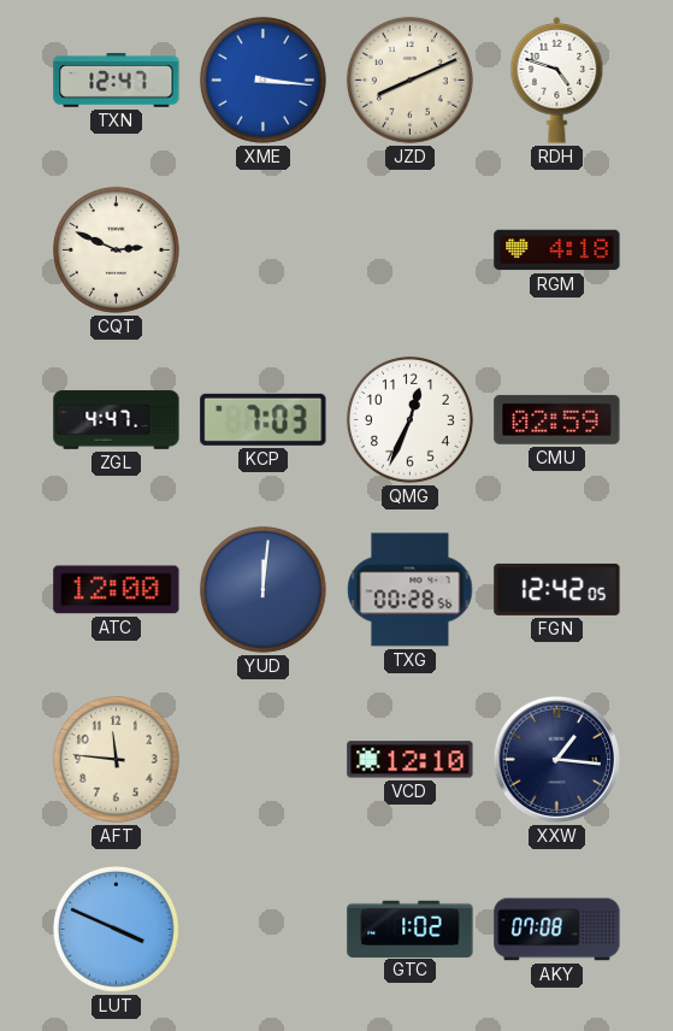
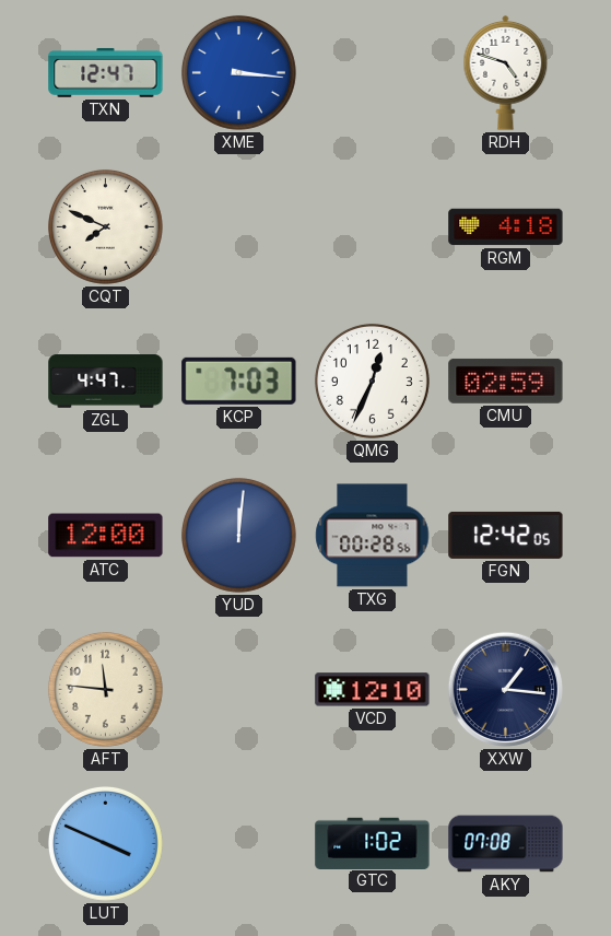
JZD: 8:11 -> none (409, 79)
CQT: 2:49 -> 7:49 (105, 226)
